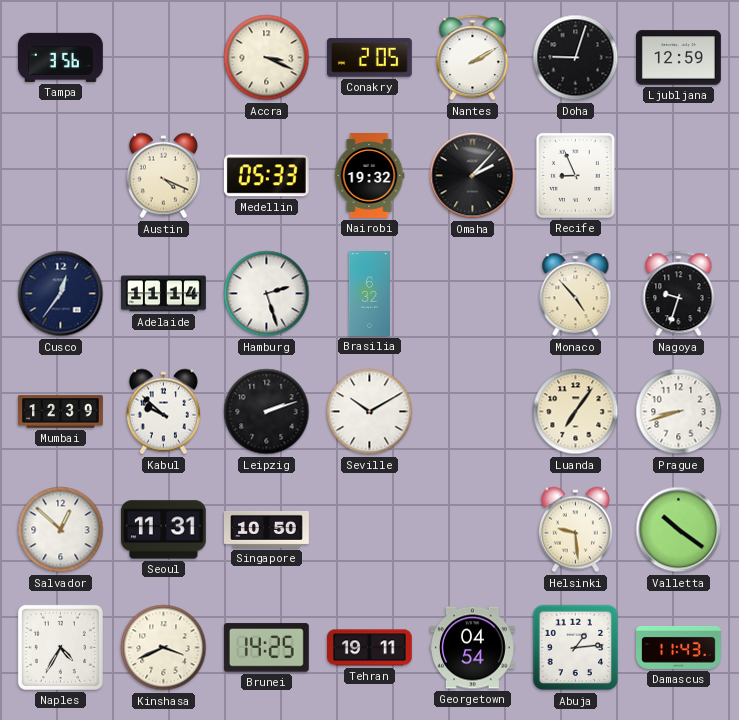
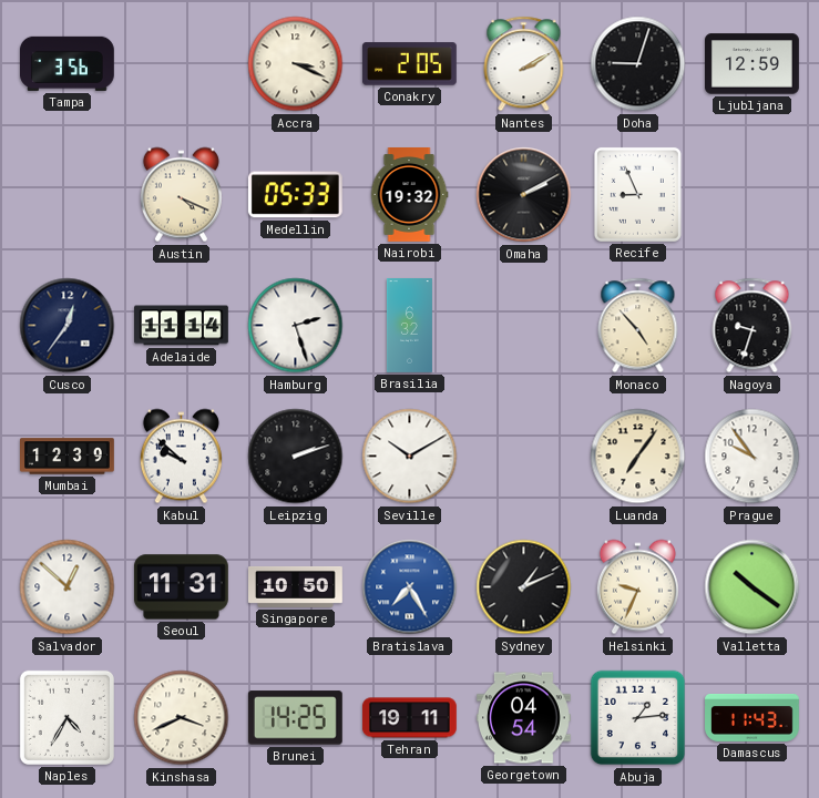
Omaha: 2:07 -> 2:10 (524, 195)
Prague: 8:42 -> 9:54 (753, 457)
Bratislava: none -> 7:25 (410, 587)
Sydney: none -> 1:11 (524, 587)
Helsinki: 9:29 -> 9:34 (637, 587)
